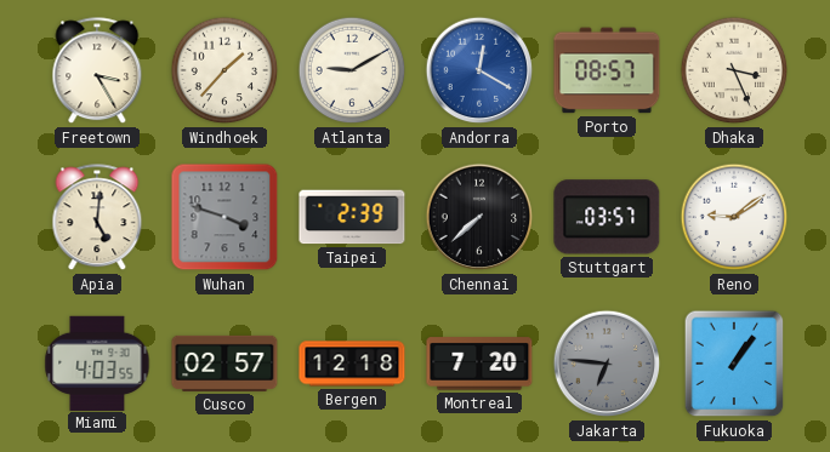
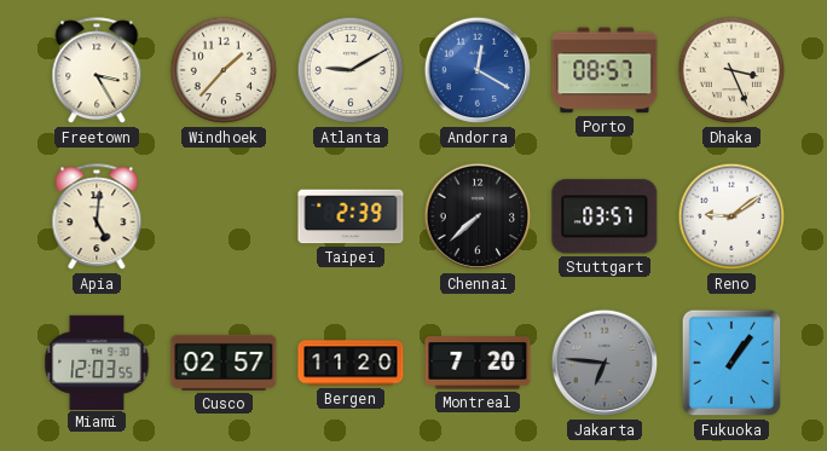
Wuhan: 3:48 -> none (224, 217)
Miami: 4:03 -> 12:03 (97, 362)
Bergen: 12:18 -> 11:20 (351, 363)
